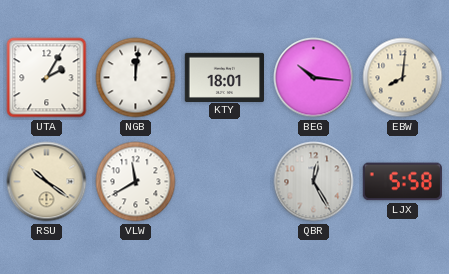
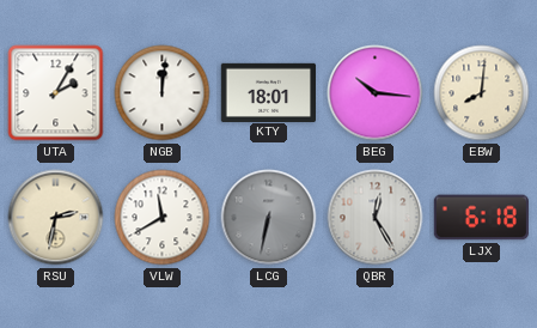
RSU: 10:21 -> 2:32 (56, 218)
LCG: none -> 6:32 (269, 218)
LJX: 5:58 -> 6:18 (481, 218)
